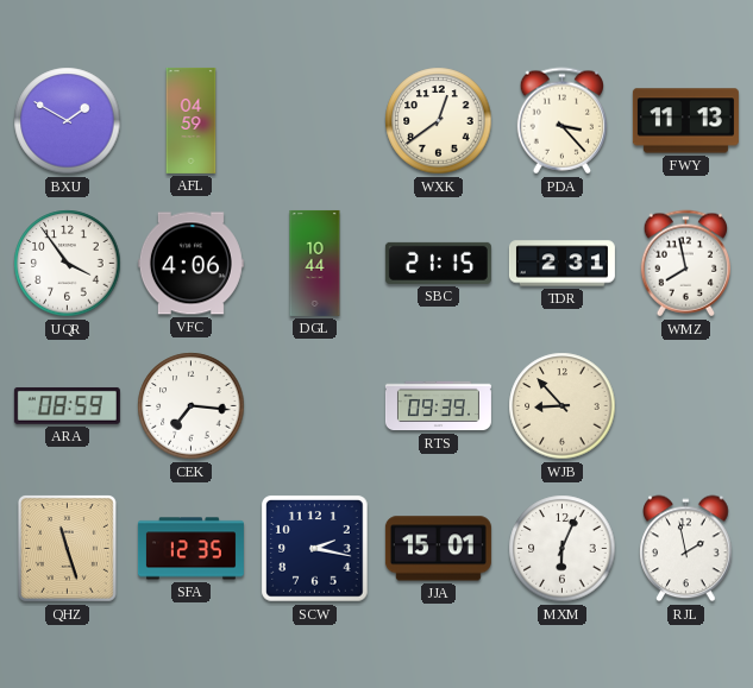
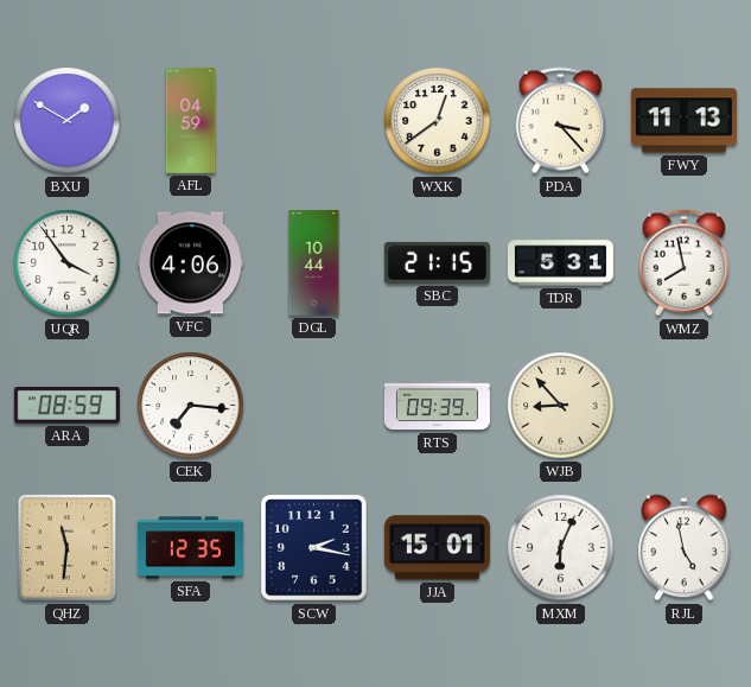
TDR: 2:31 -> 5:31 (560, 263)
QHZ: 11:27 -> 11:31 (66, 548)
RJL: 1:58 -> 4:58 (685, 548)
